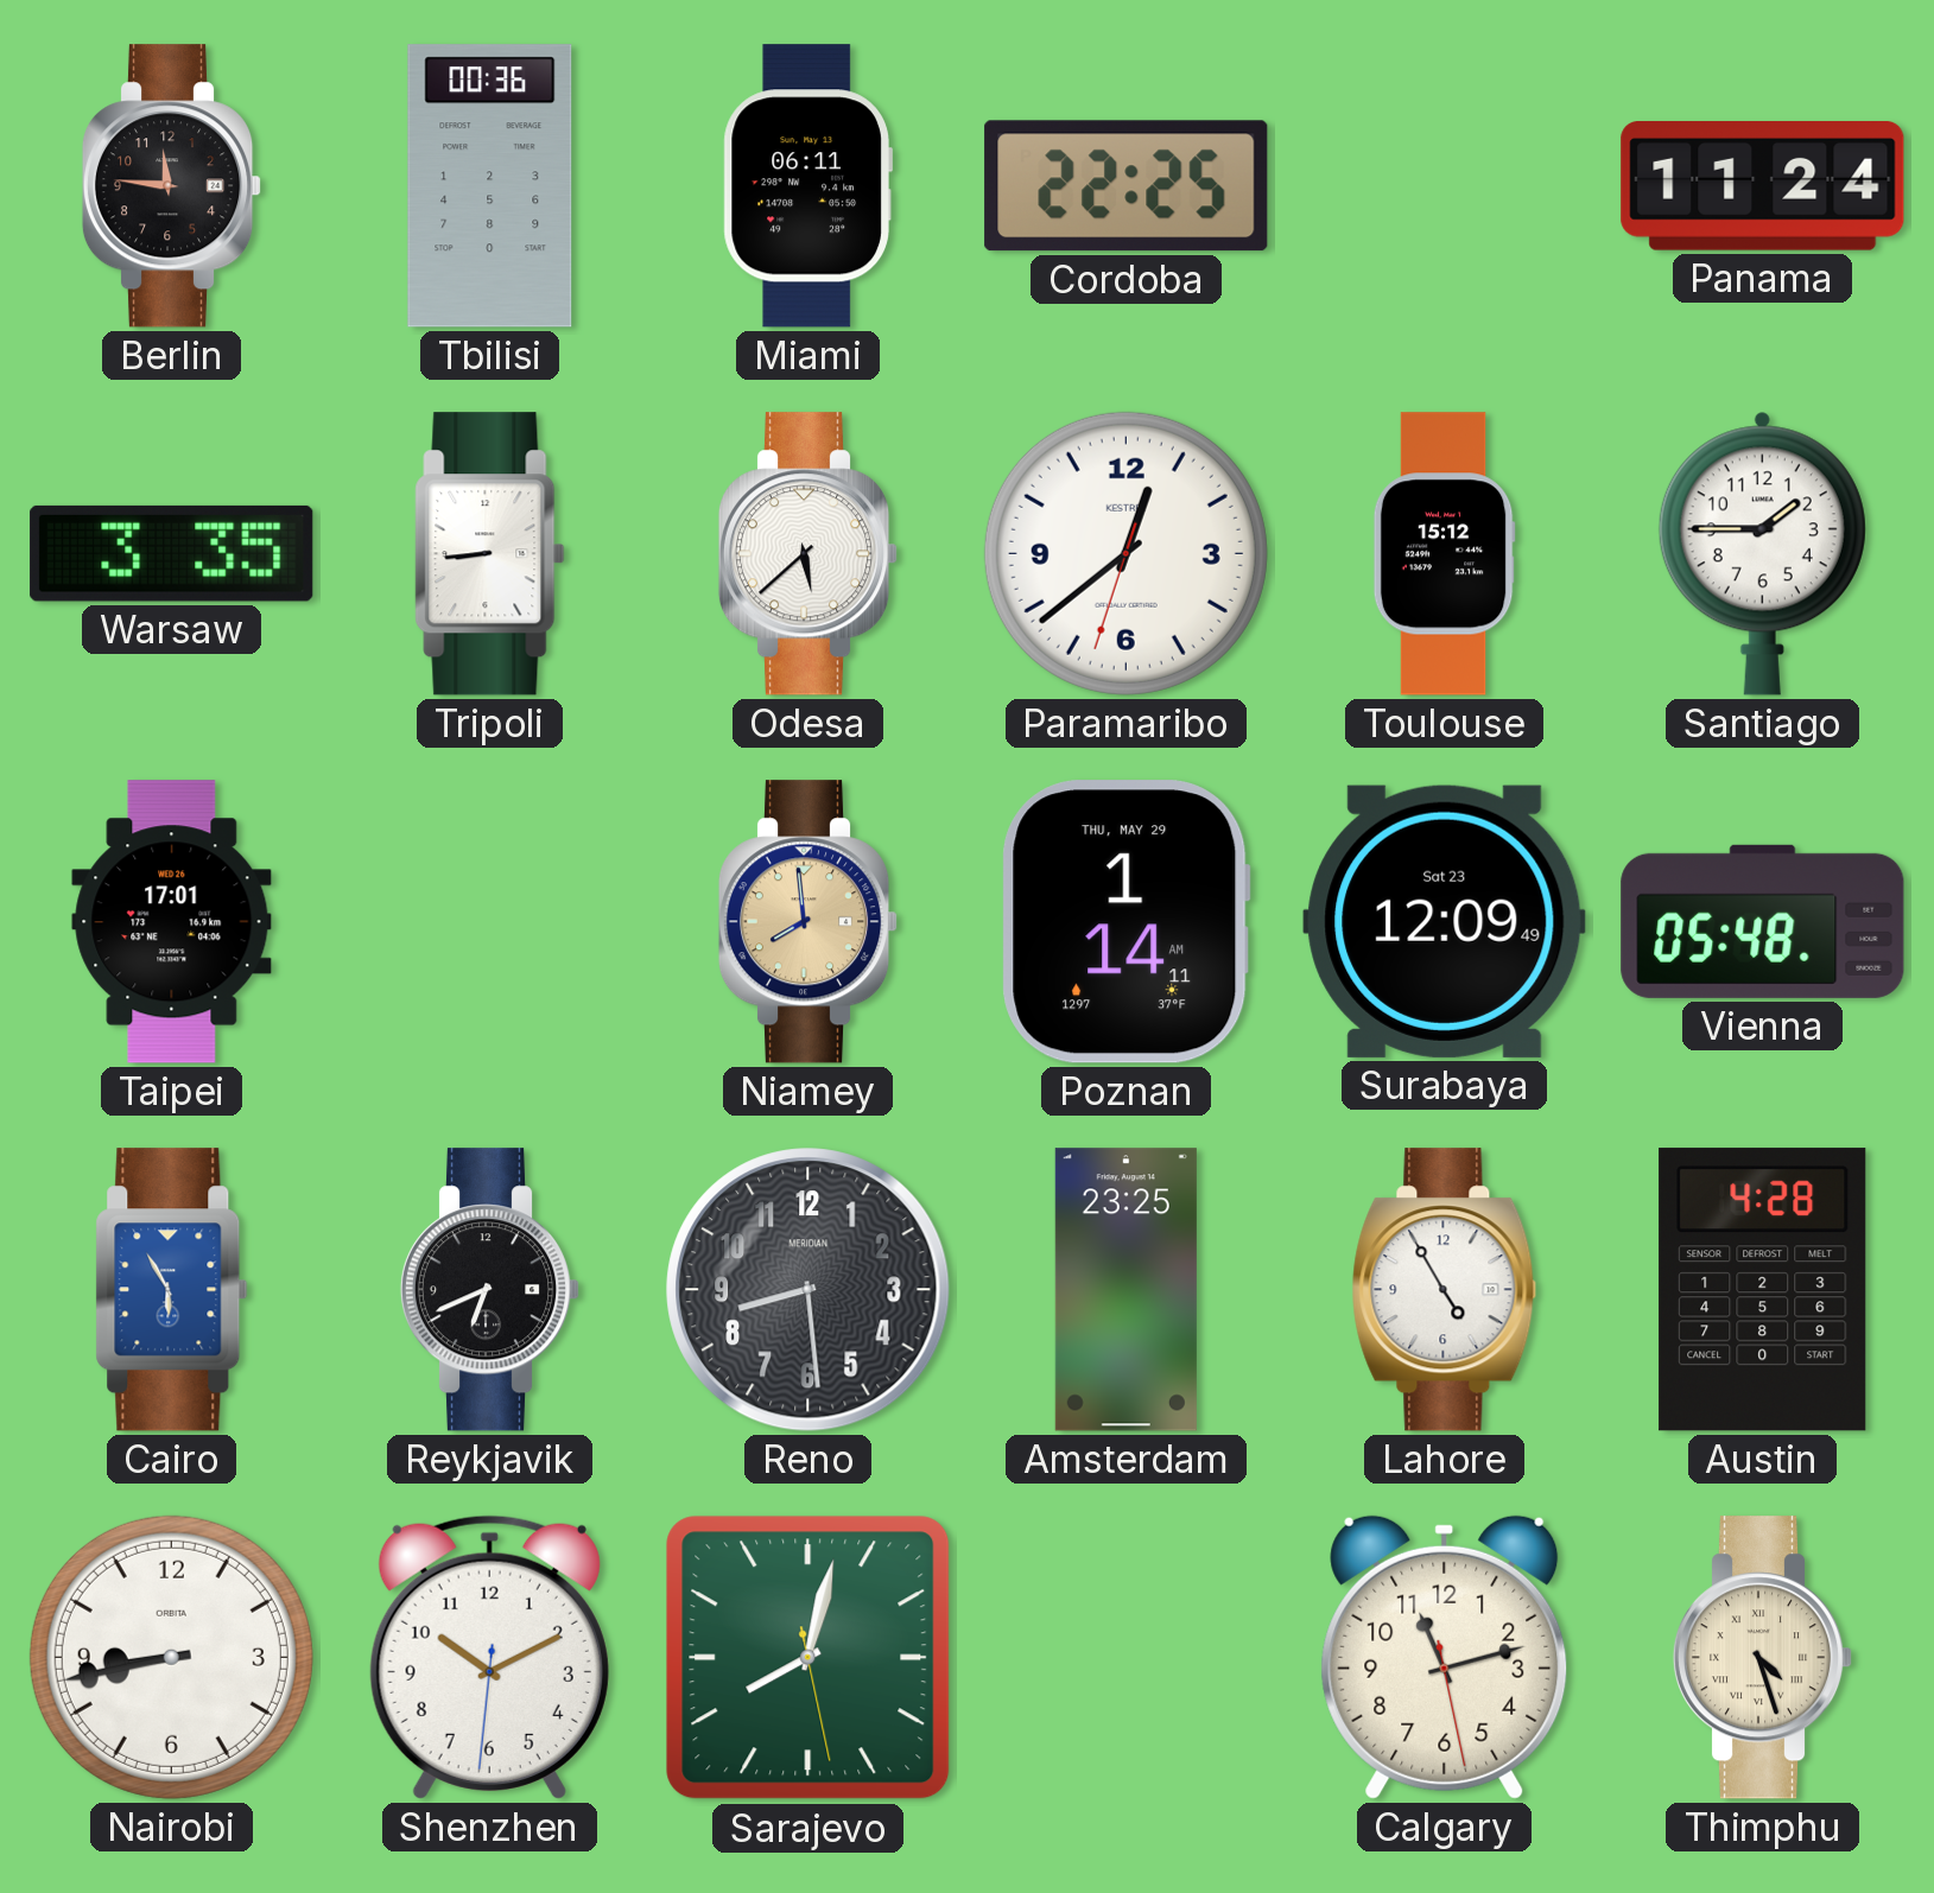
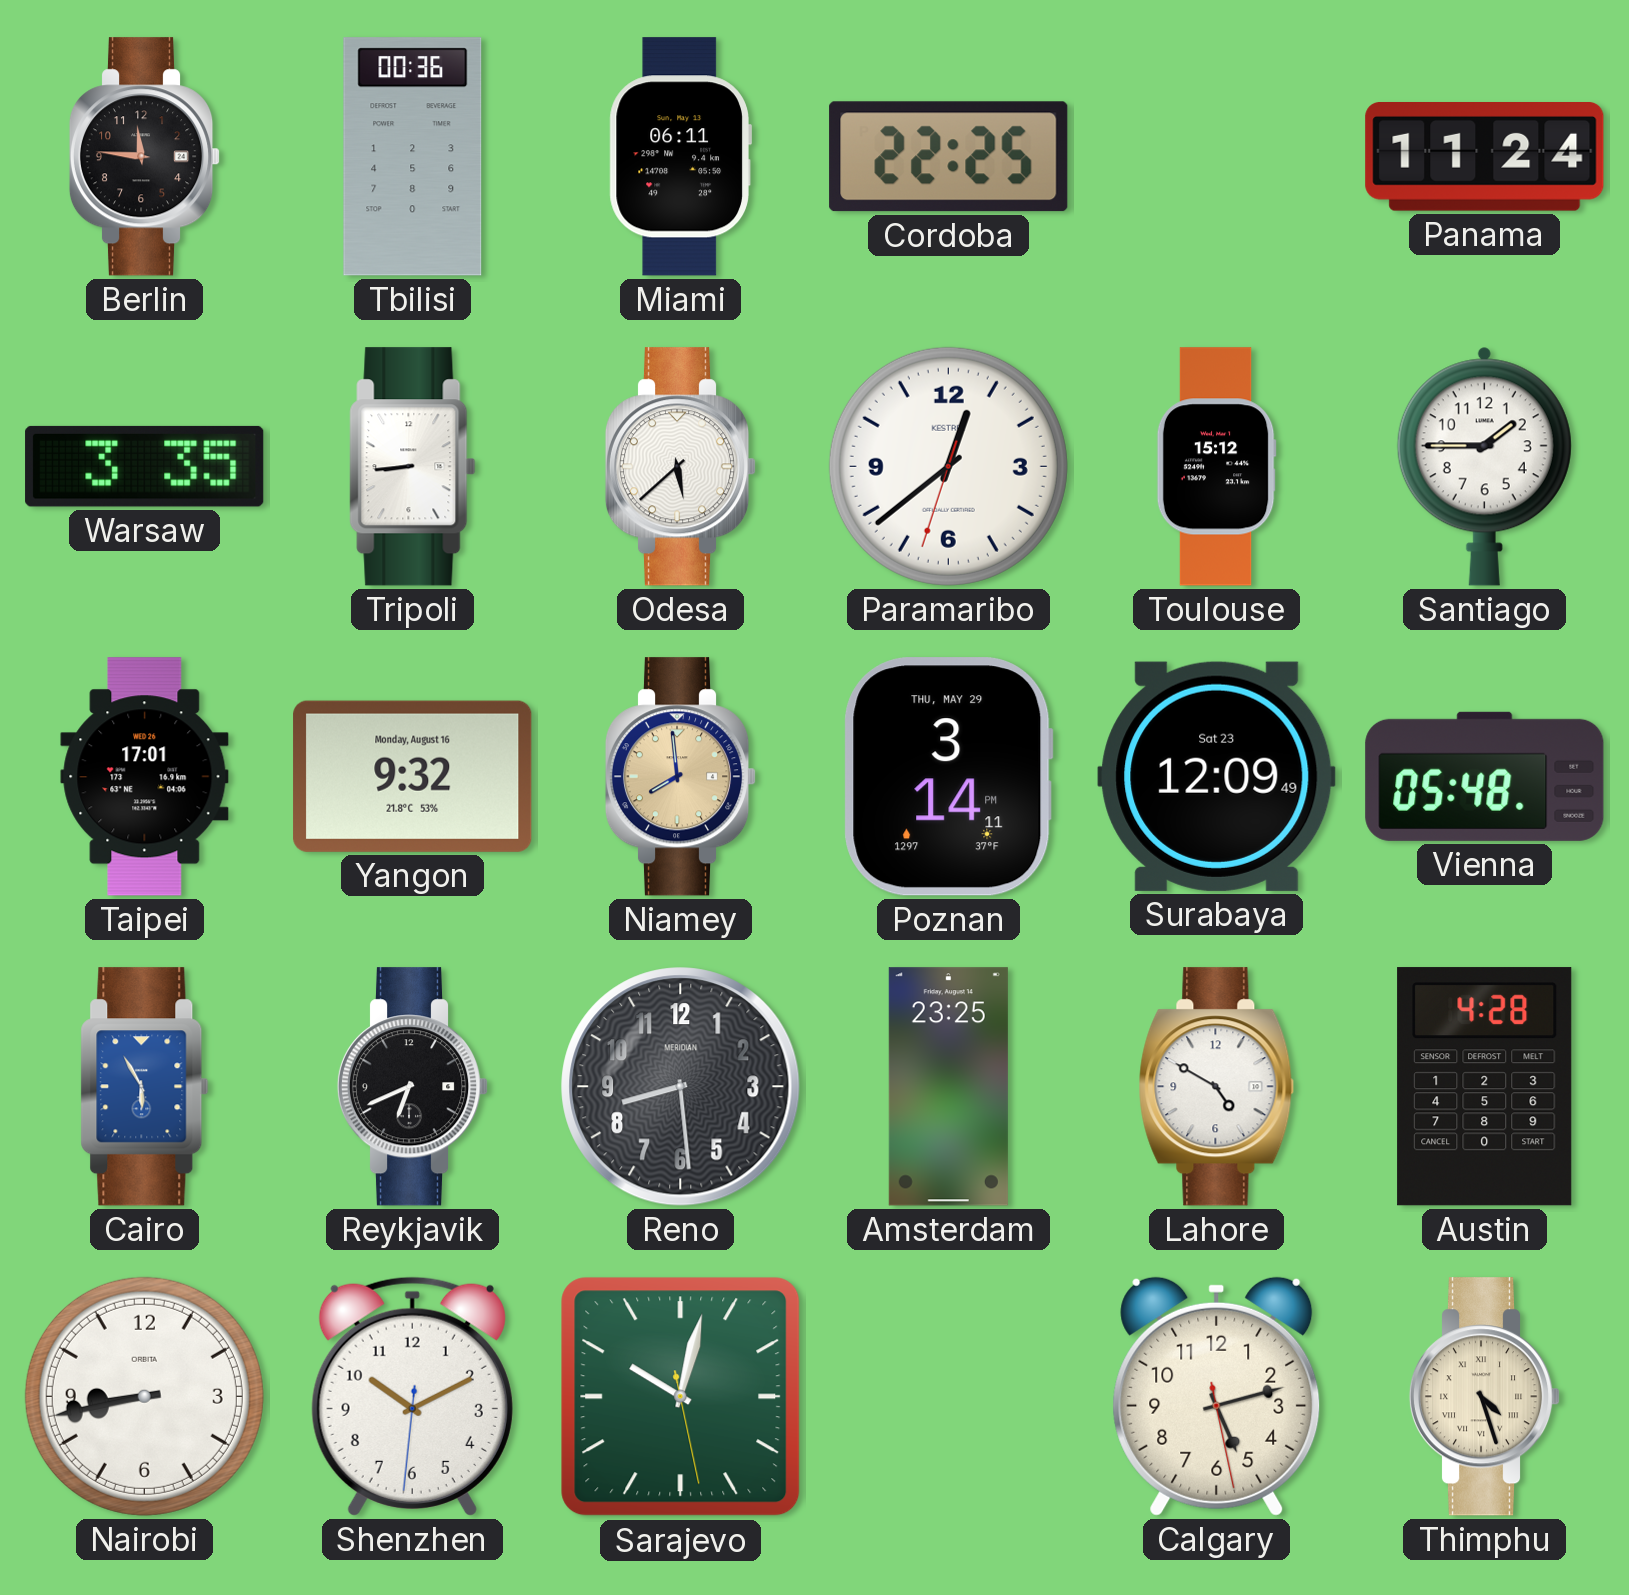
Yangon: none -> 9:32 (413, 776)
Poznan: 1:14 -> 3:14 (948, 777)
Lahore: 4:55 -> 4:50 (1217, 1087)
Sarajevo: 8:02 -> 10:02 (681, 1397)
Calgary: 11:12 -> 5:12 (1217, 1396)
